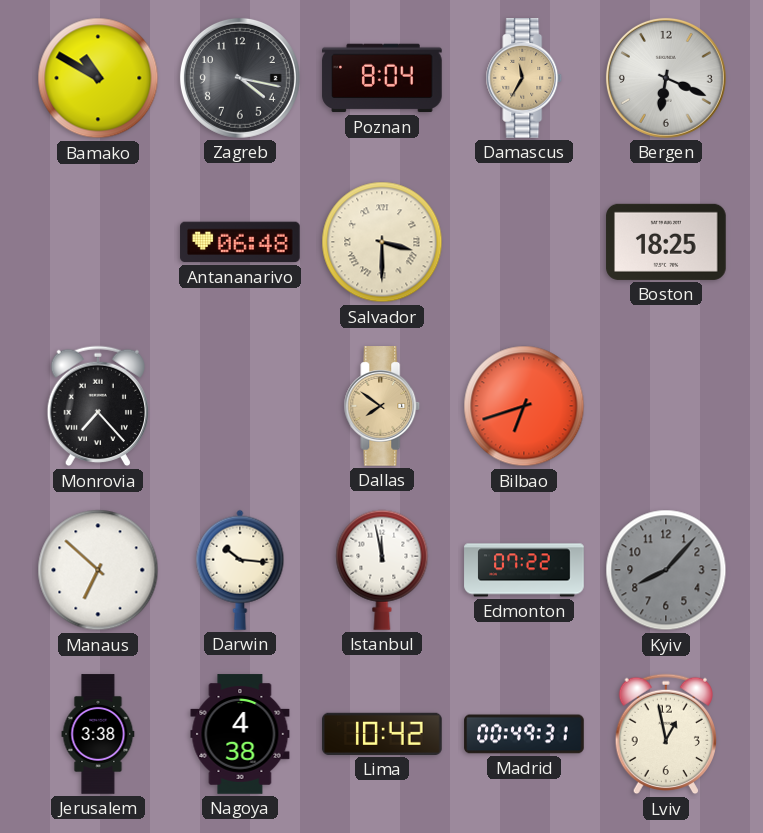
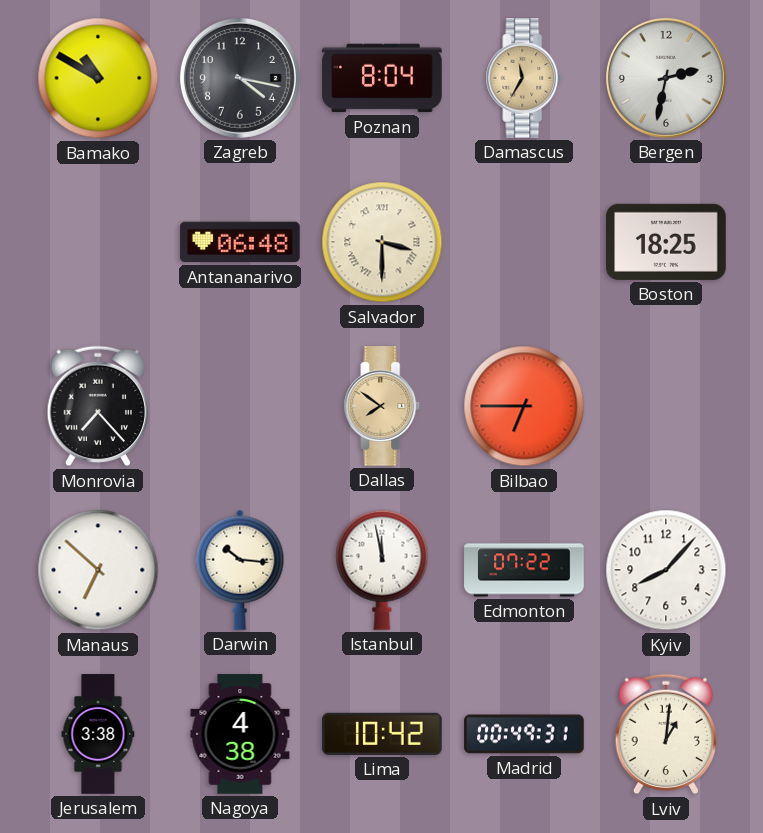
Bergen: 6:19 -> 2:32 (666, 78)
Bilbao: 6:42 -> 6:45 (524, 406)
Kyiv dial: grey -> white (666, 570)
Lviv: 12:58 -> 1:01 (665, 734)
